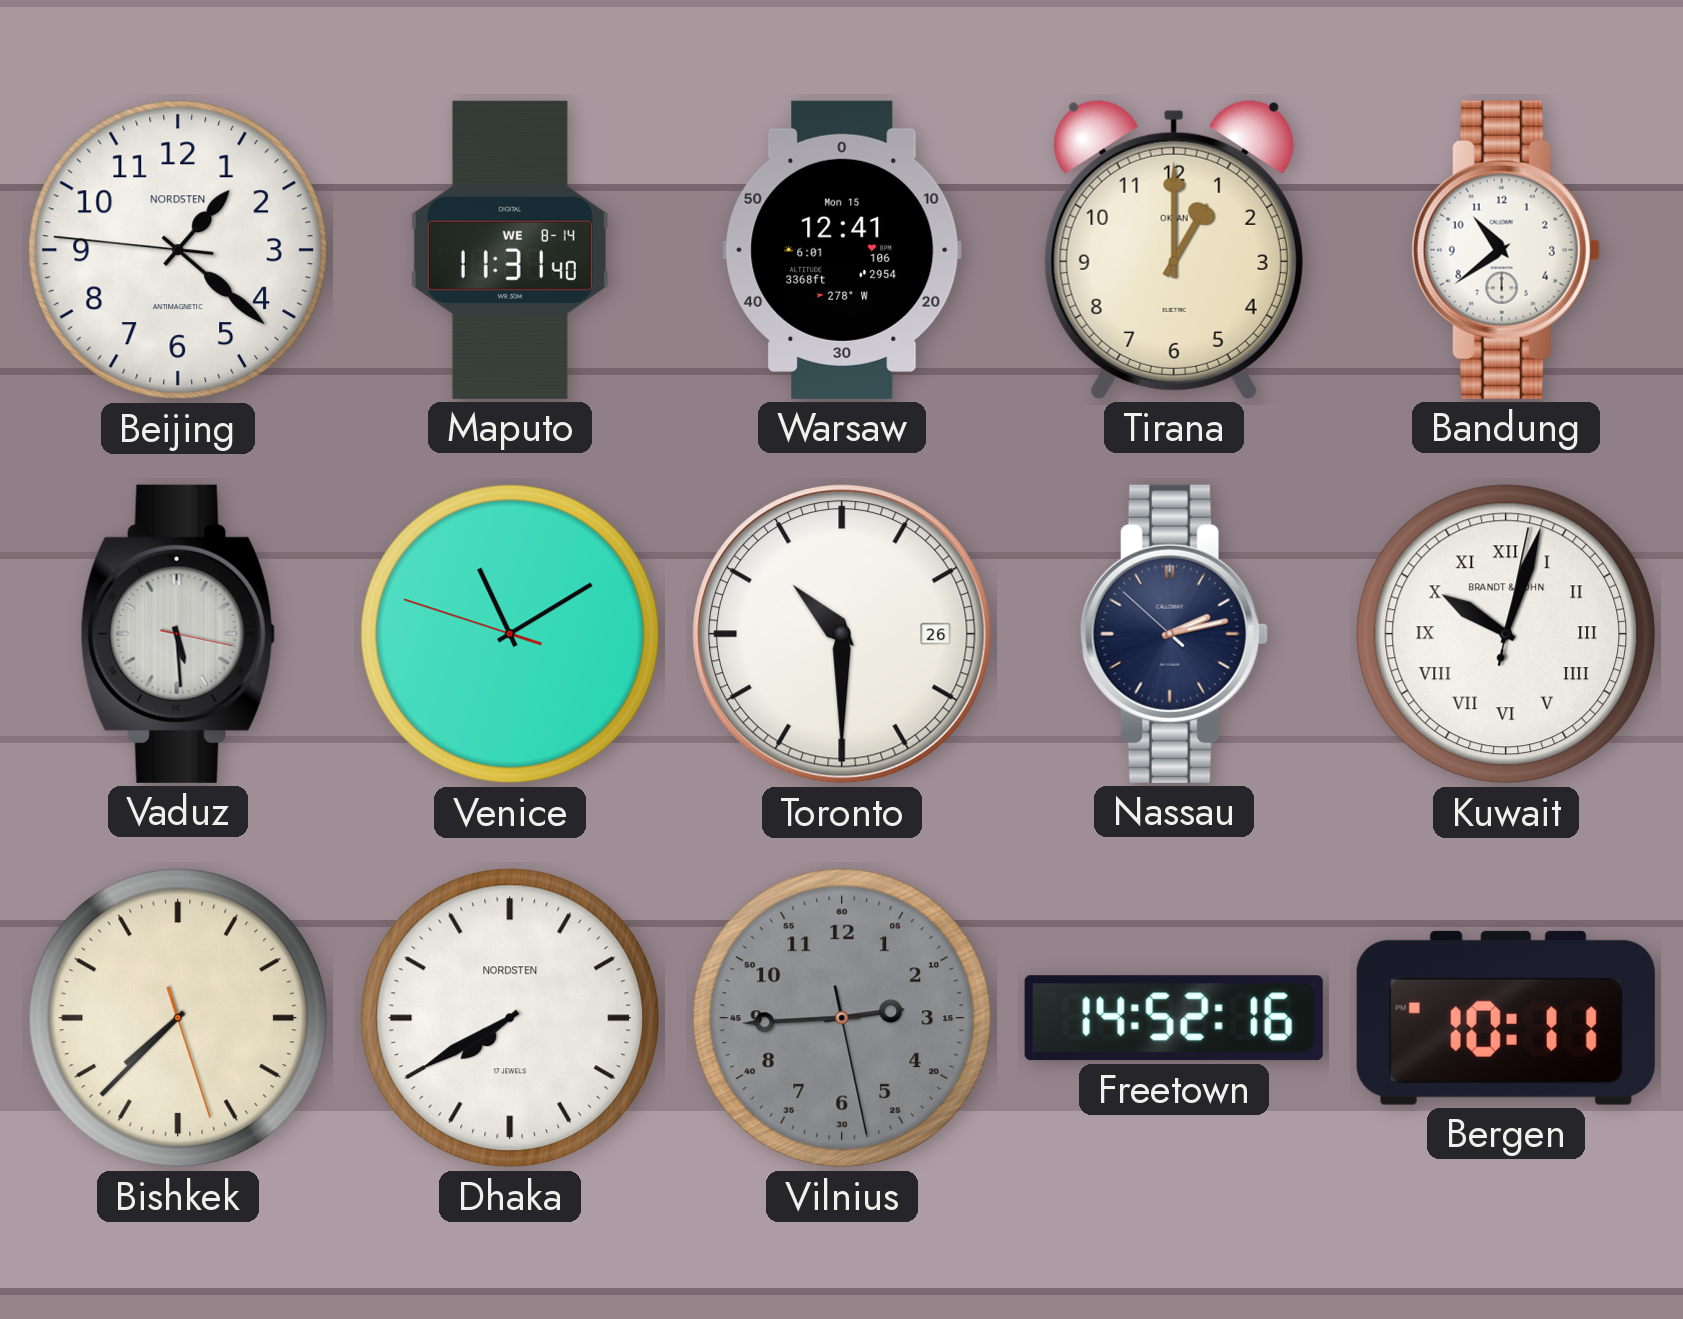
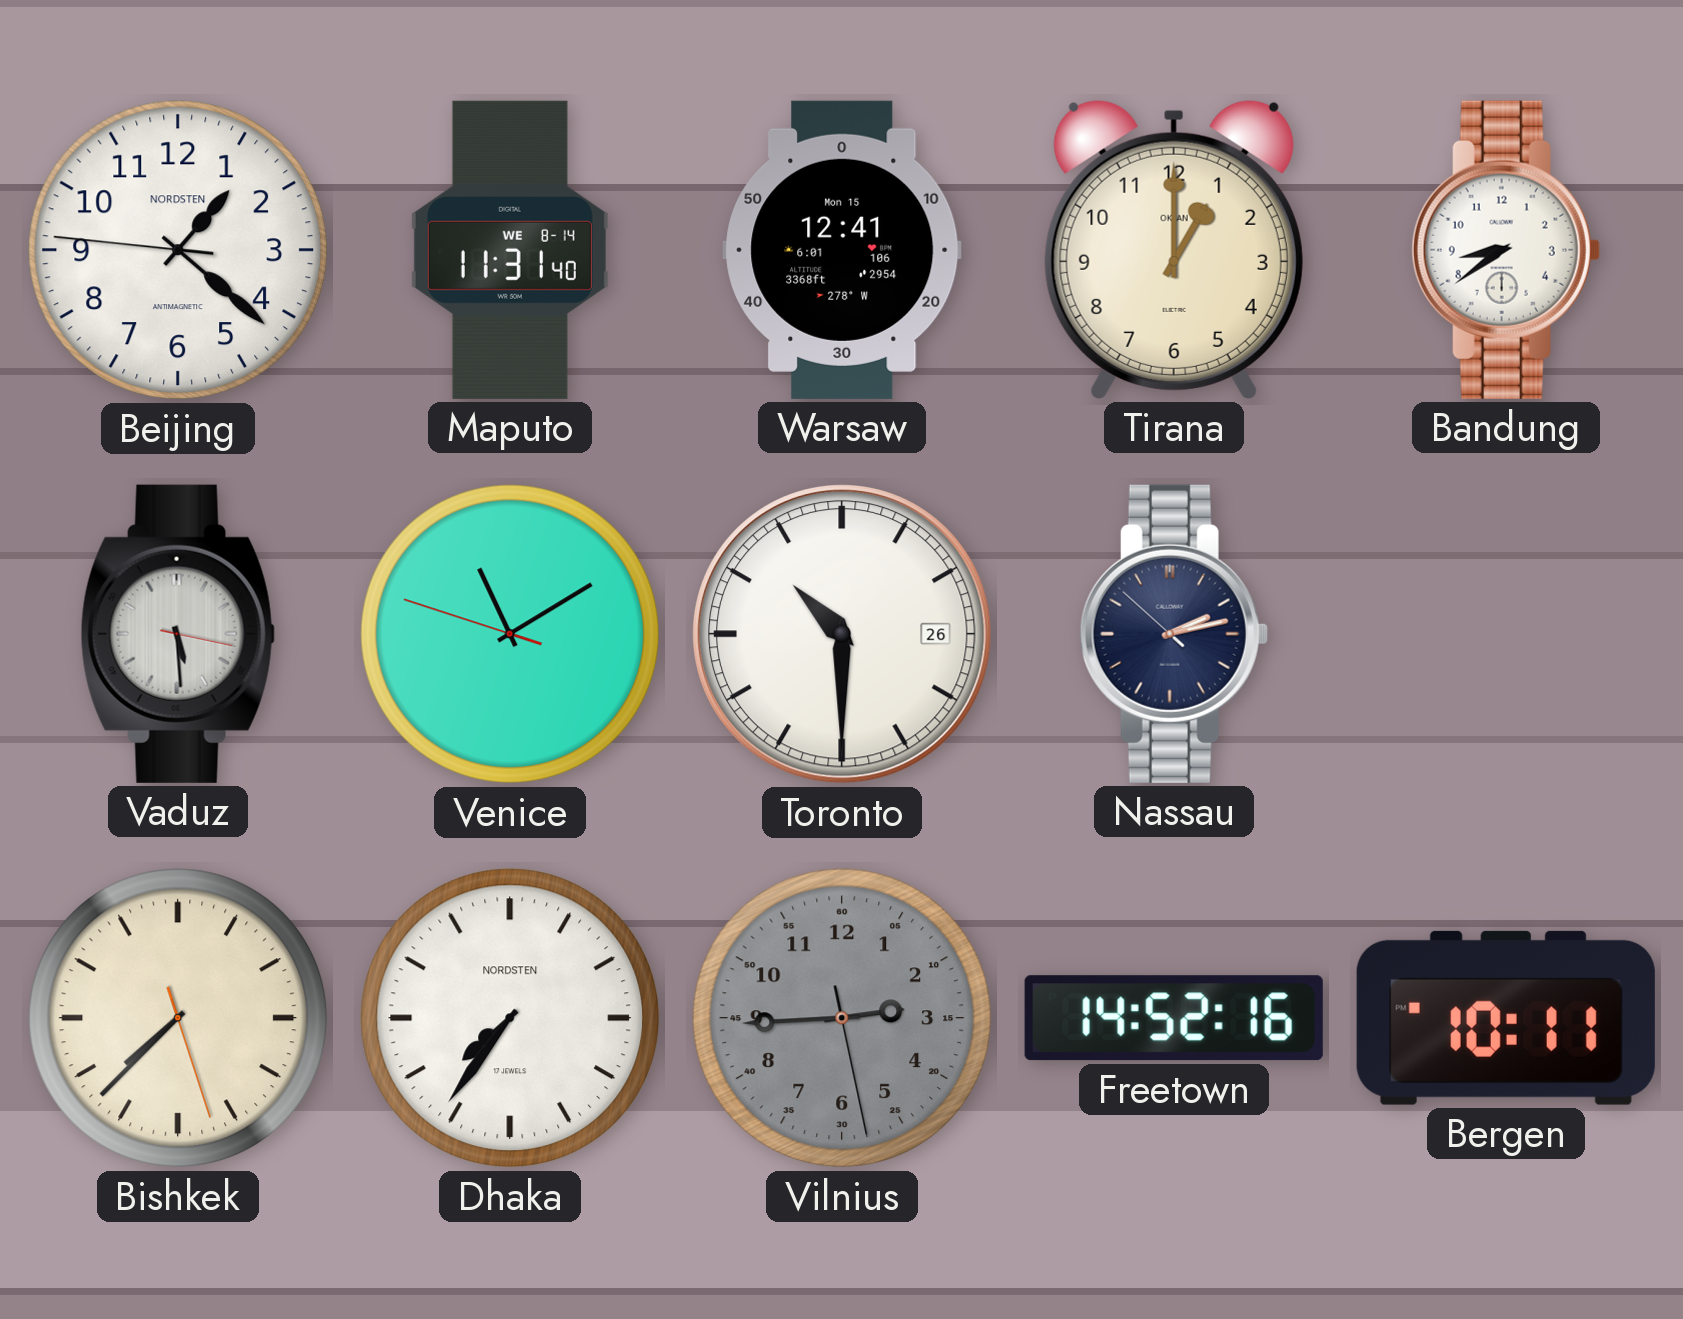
Bandung: 10:39 -> 8:39 (1506, 250)
Kuwait: 10:03 -> none (1506, 634)
Dhaka: 7:40 -> 7:36 (510, 1018)
